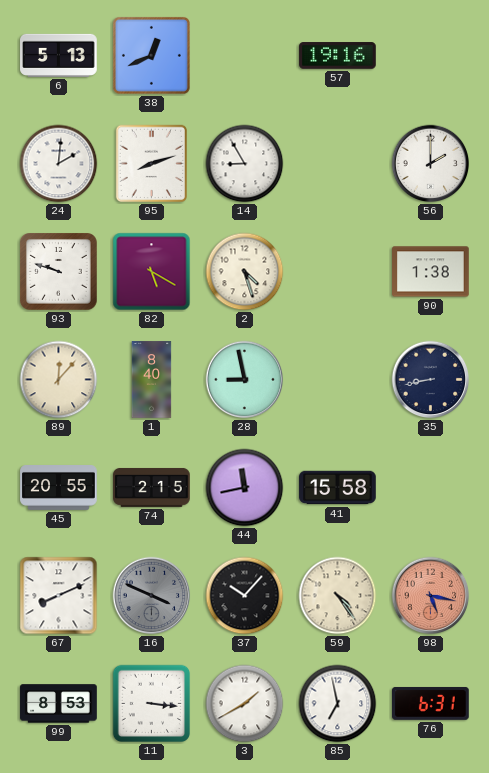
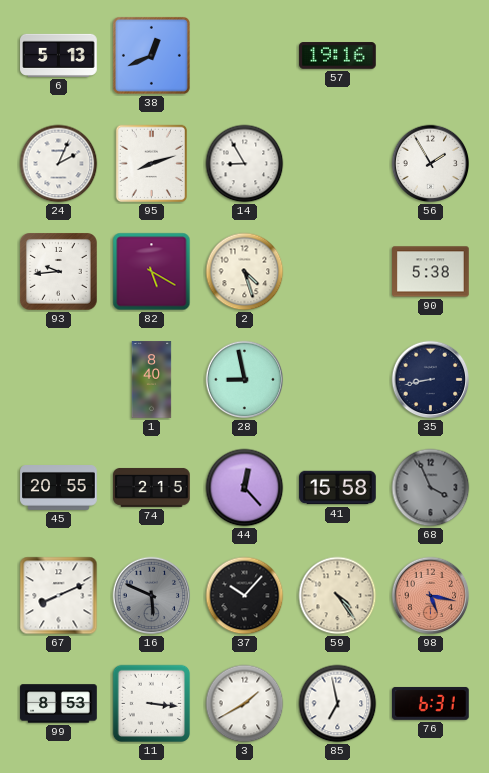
24: 2:01 -> 2:04 (59, 164)
56: 2:00 -> 1:55 (431, 164)
93: 9:48 -> 9:44 (59, 272)
90: 1:38 -> 5:38 (431, 272)
89: 12:07 -> none (59, 380)
44: 11:43 -> 12:23 (245, 488)
68: none -> 3:56 (431, 488)
16: 3:49 -> 5:49 (152, 596)
